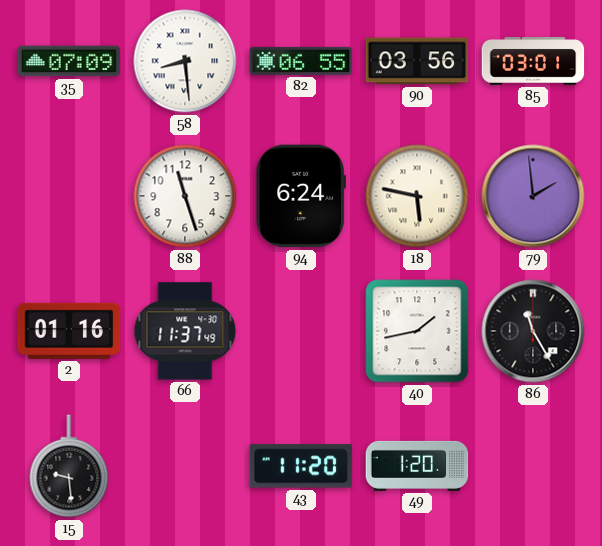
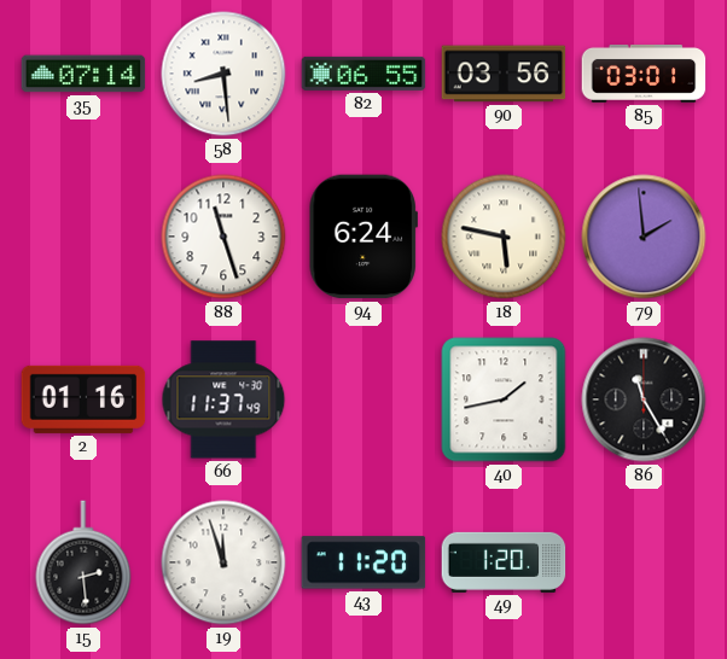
35: 07:09 -> 07:14 (83, 74)
15: 9:29 -> 2:29 (83, 562)
19: none -> 11:57 (223, 562)
